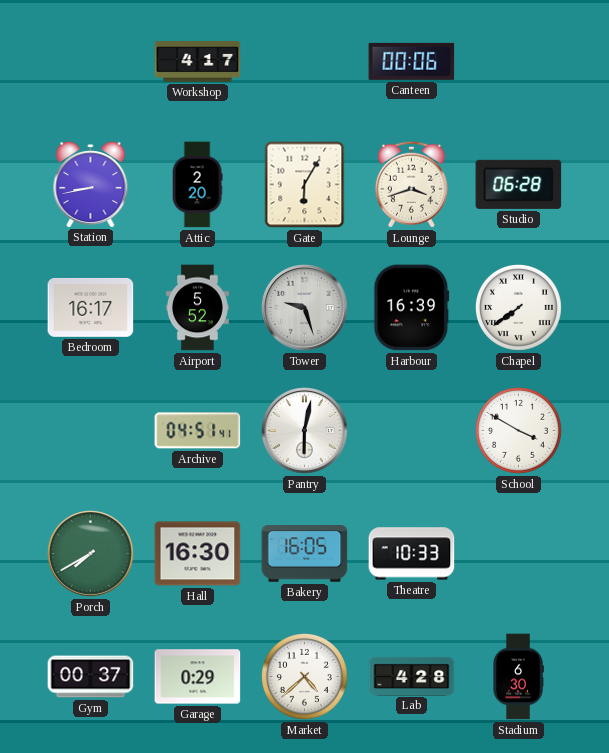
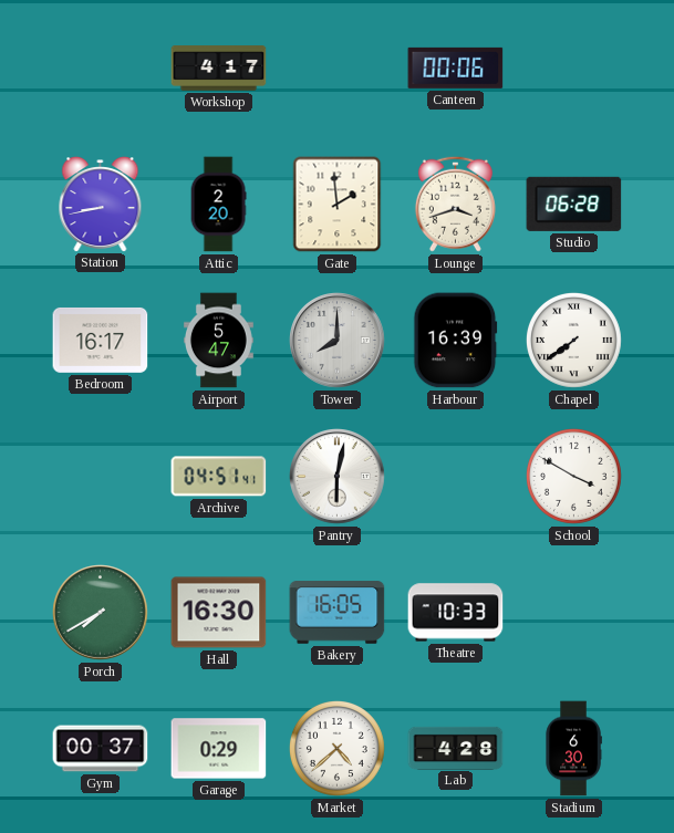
Gate: 6:05 -> 1:59 (338, 205)
Airport: 5:52 -> 5:47 (218, 341)
Tower: 9:27 -> 8:00 (338, 341)
